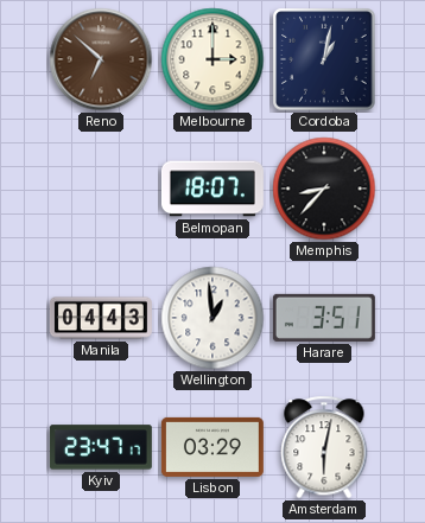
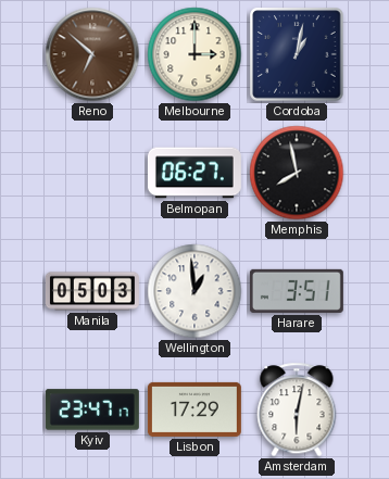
Belmopan: 18:07 -> 06:27 (195, 173)
Memphis: 8:37 -> 7:58 (297, 173)
Manila: 04:43 -> 05:03 (92, 291)
Lisbon: 03:29 -> 17:29 (195, 409)
